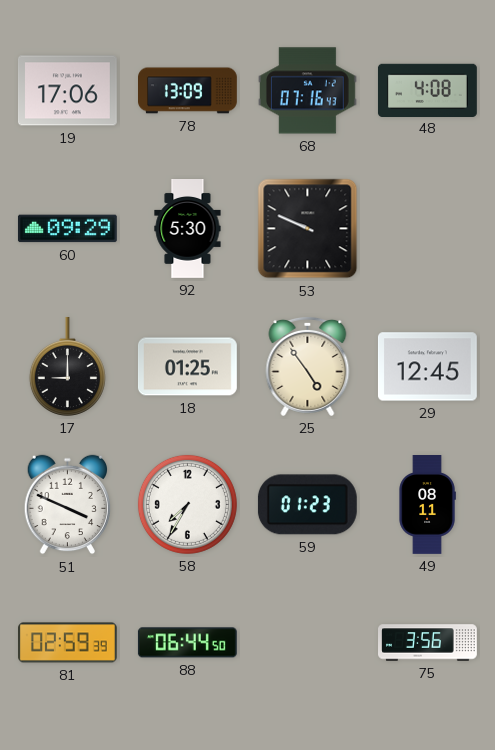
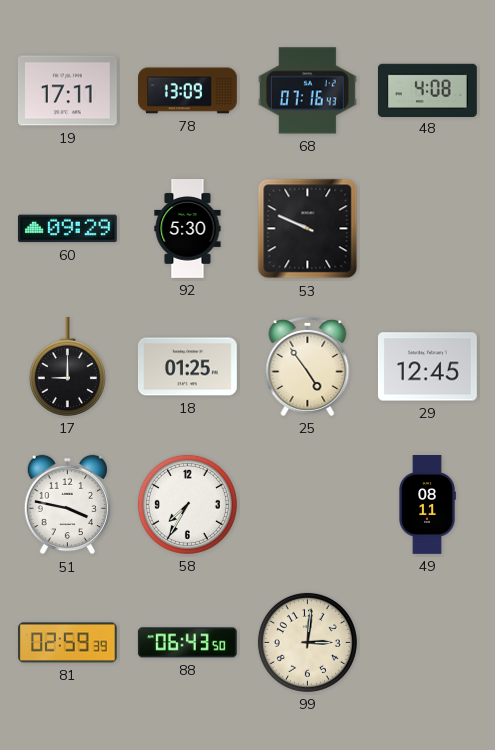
19: 17:06 -> 17:11 (67, 91)
51: 3:49 -> 3:47 (68, 505)
59: 01:23 -> none (307, 505)
88: 06:44 -> 06:43 (187, 643)
99: none -> 3:01 (307, 642)
75: 3:56 -> none (428, 643)
